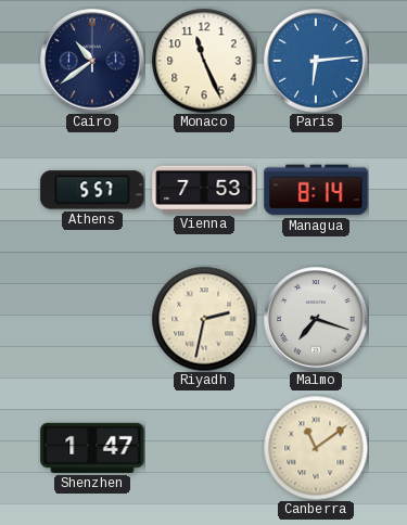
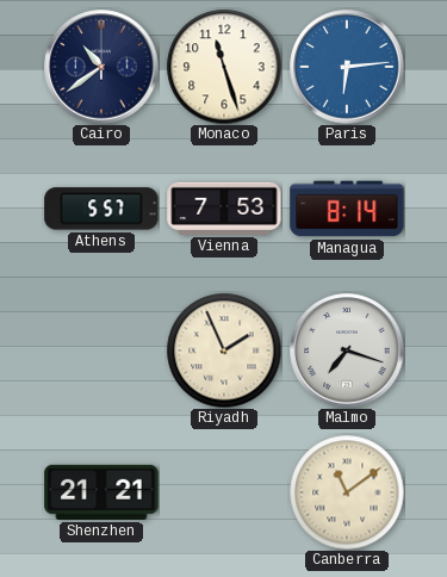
Monaco: 11:26 -> 11:27 (224, 67)
Riyadh: 2:32 -> 1:56 (224, 350)
Shenzhen: 1:47 -> 21:21 (101, 492)
